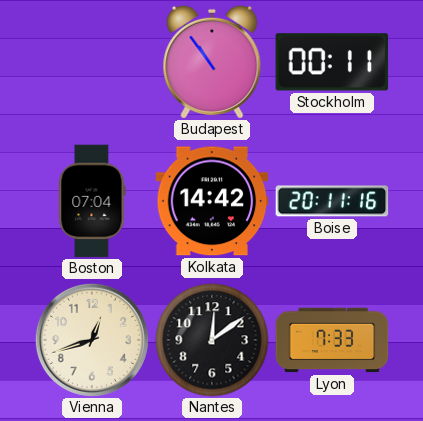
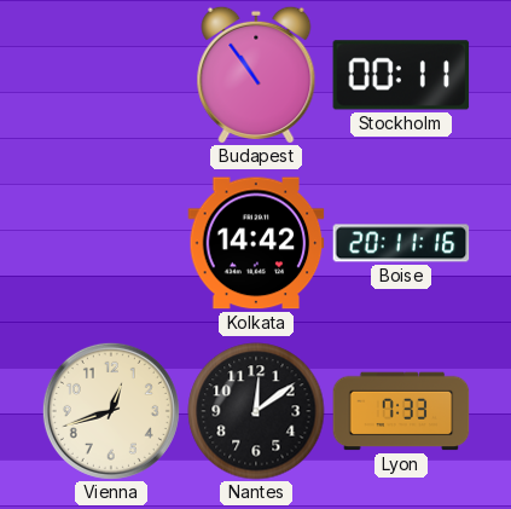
Boston: 07:04 -> none (92, 201)
